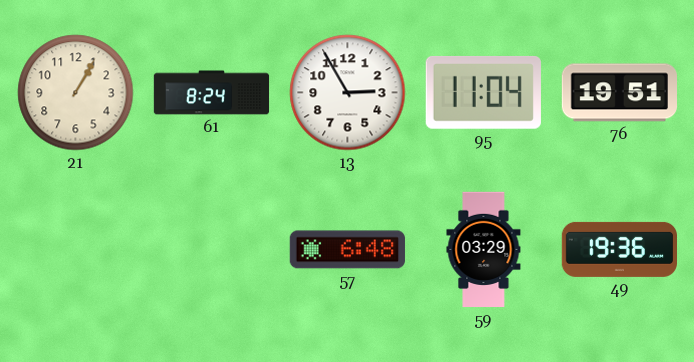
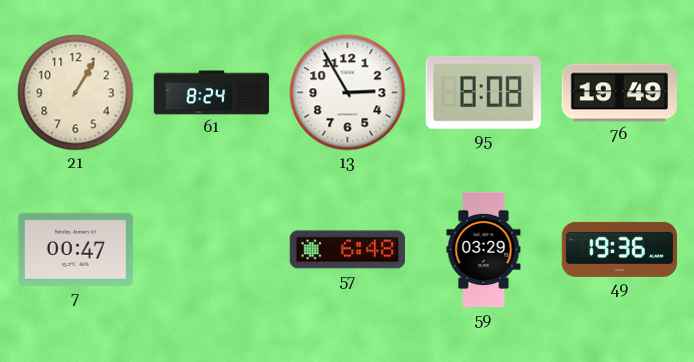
95: 11:04 -> 8:08 (483, 92)
76: 19:51 -> 19:49 (619, 93)
7: none -> 00:47 (75, 249)
